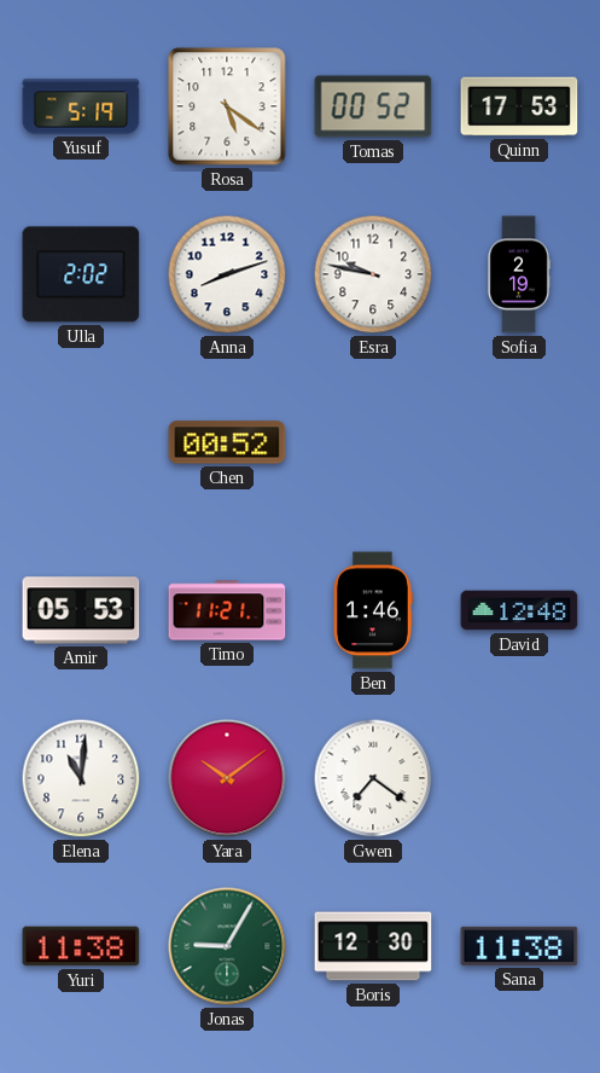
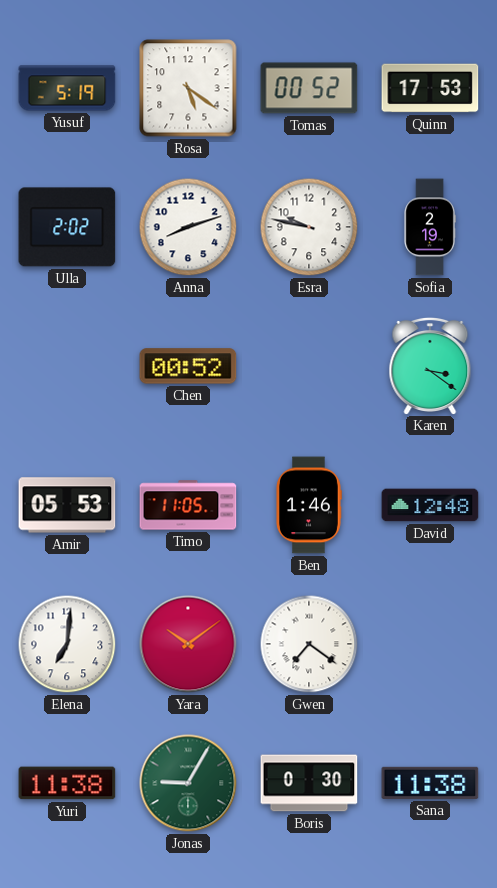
Karen: none -> 3:21 (430, 365)
Timo: 11:21 -> 11:05 (188, 505)
Elena: 11:01 -> 7:01 (67, 644)
Boris: 12:30 -> 0:30 (309, 783)
